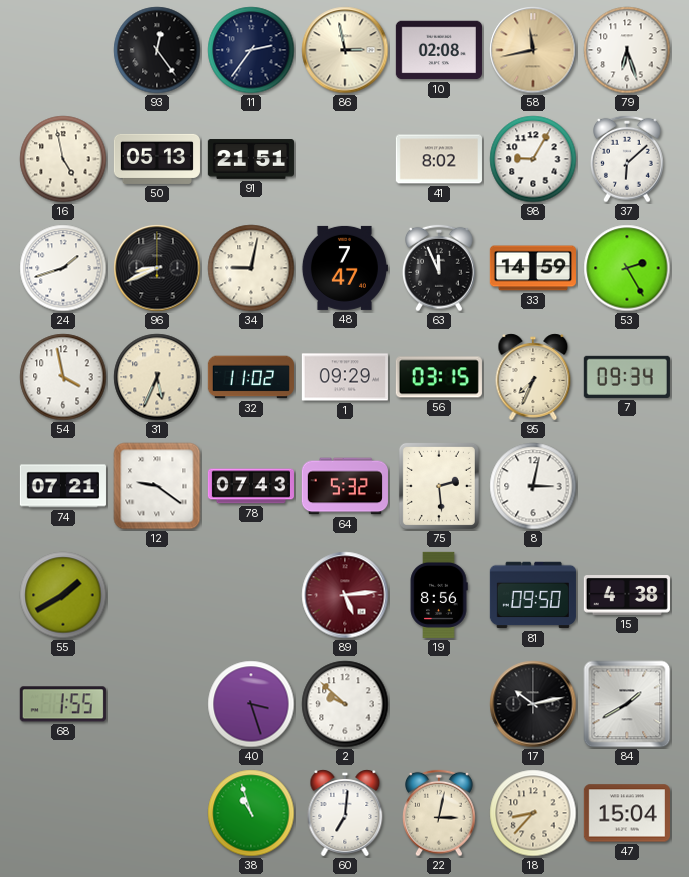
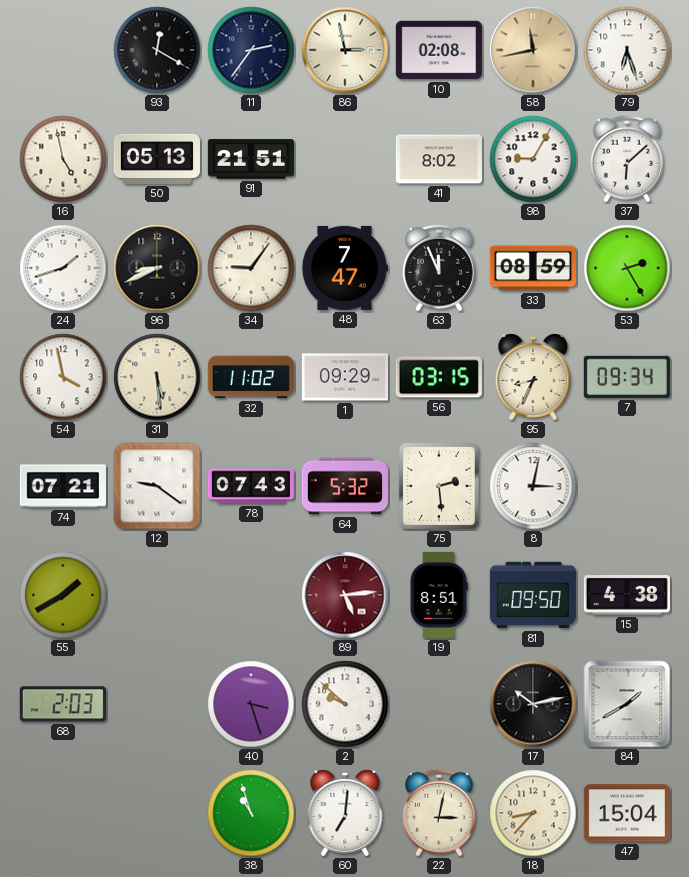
93: 12:24 -> 12:20 (157, 50)
34: 9:02 -> 9:06 (251, 268)
33: 14:59 -> 08:59 (533, 268)
31: 5:34 -> 5:29 (157, 377)
95: 7:34 -> 8:34 (533, 377)
19: 8:56 -> 8:51 (439, 595)
68: 1:55 -> 2:03 (63, 704)
